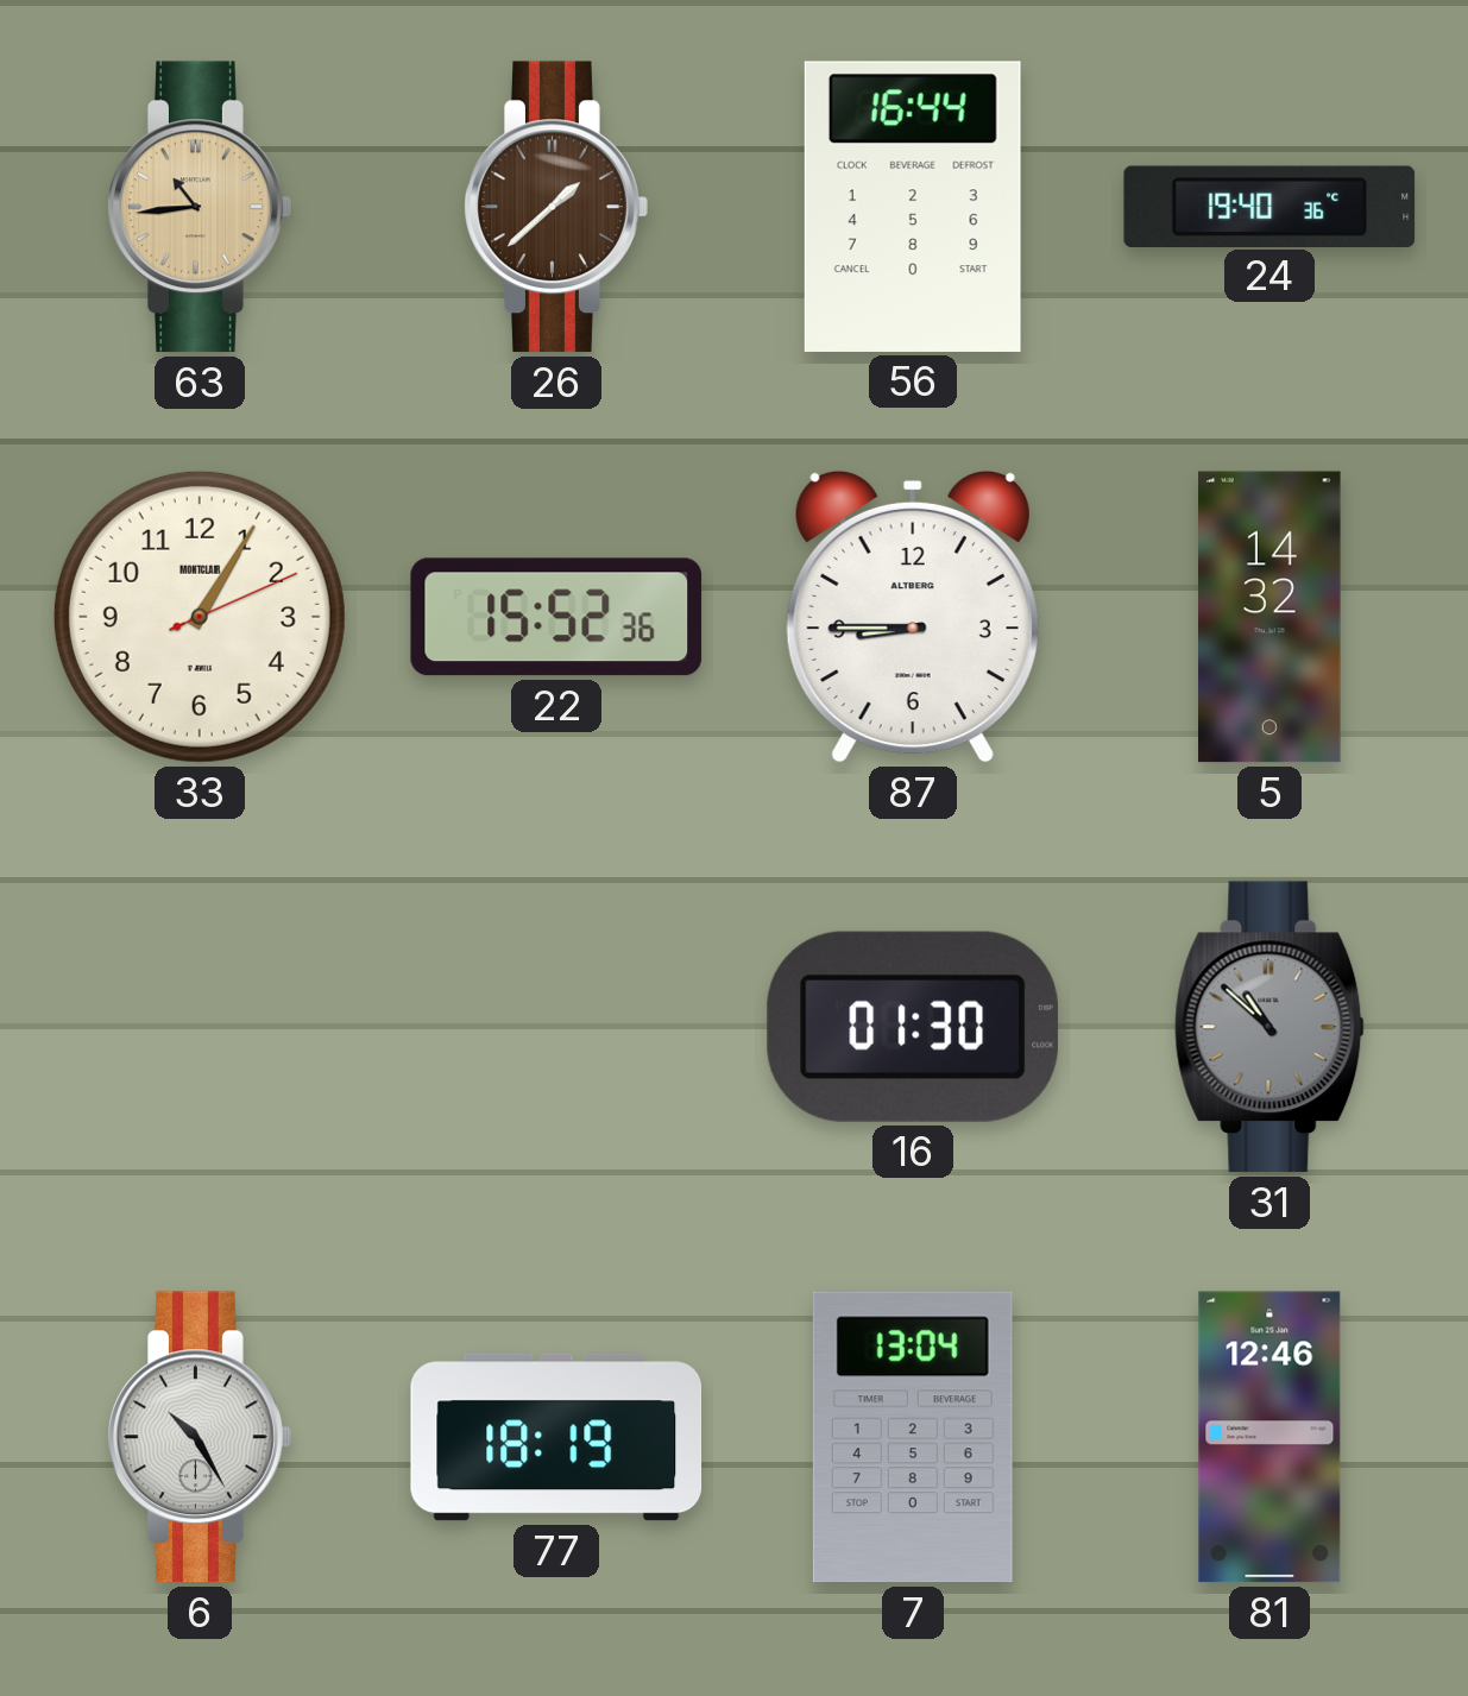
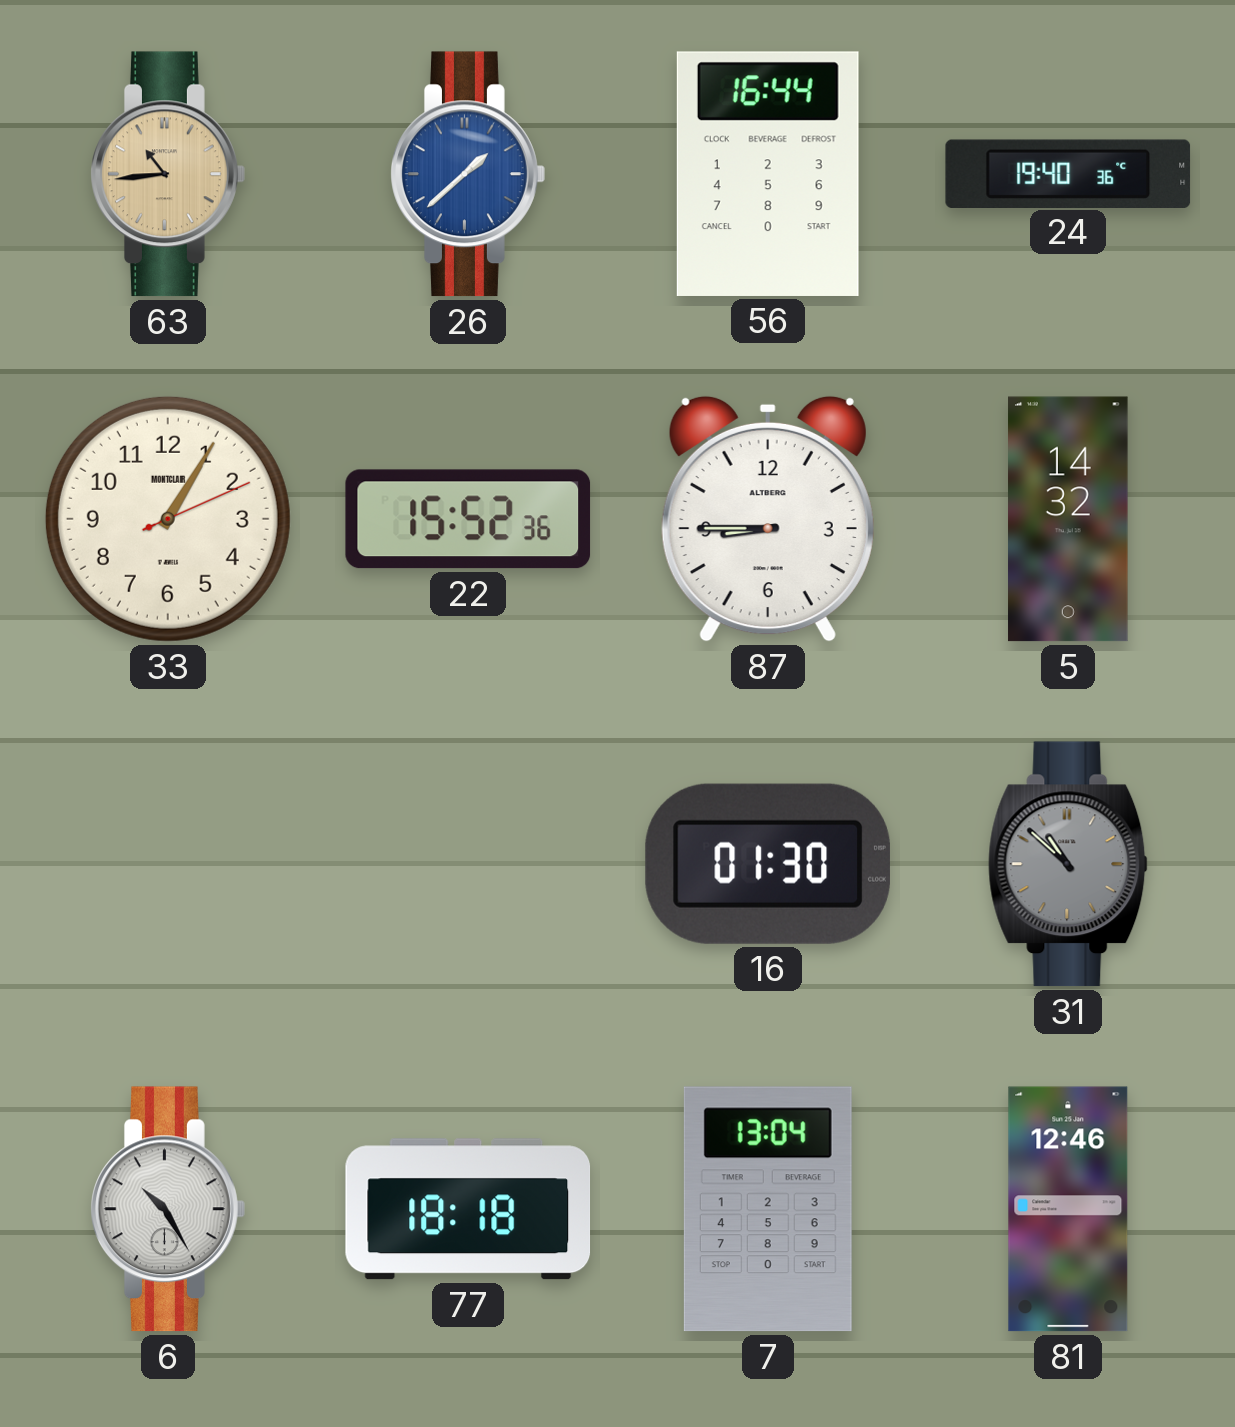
26 dial: brown -> blue (468, 174)
77: 18:19 -> 18:18 (468, 1209)
